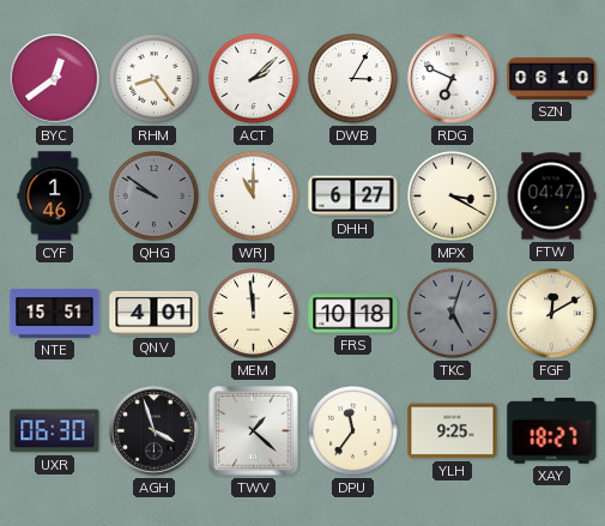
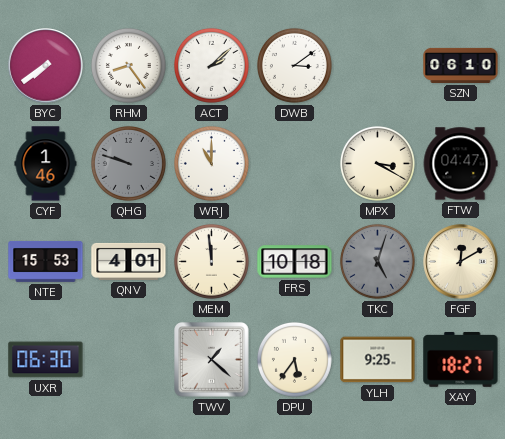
BYC: 12:39 -> 7:39 (46, 66)
DWB: 3:05 -> 3:09 (294, 65)
RDG: 6:49 -> none (453, 79)
QHG: 9:51 -> 9:48 (128, 163)
DHH: 6:27 -> none (353, 197)
NTE: 15:51 -> 15:53 (46, 261)
AGH: 3:57 -> none (155, 431)
DPU: 11:36 -> 5:36 (294, 359)
